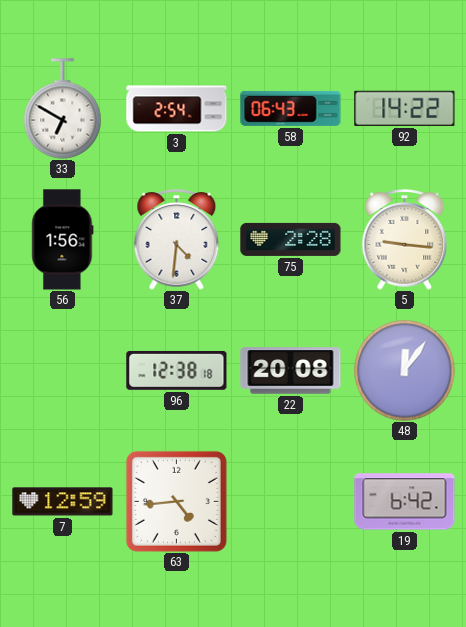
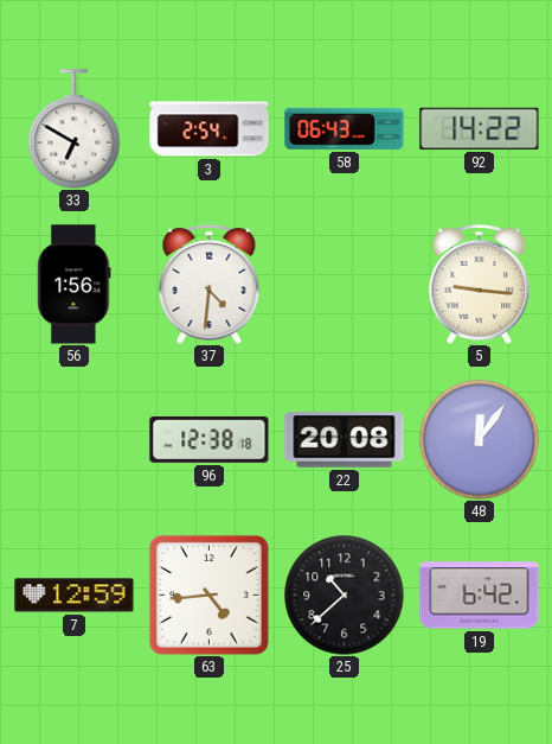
75: 2:28 -> none (291, 239)
25: none -> 10:38 (345, 596)
